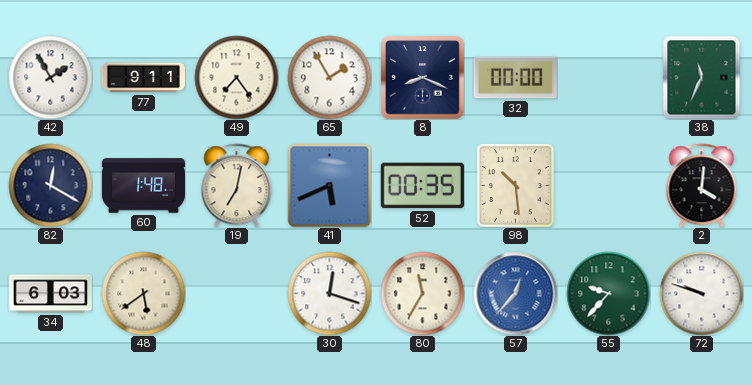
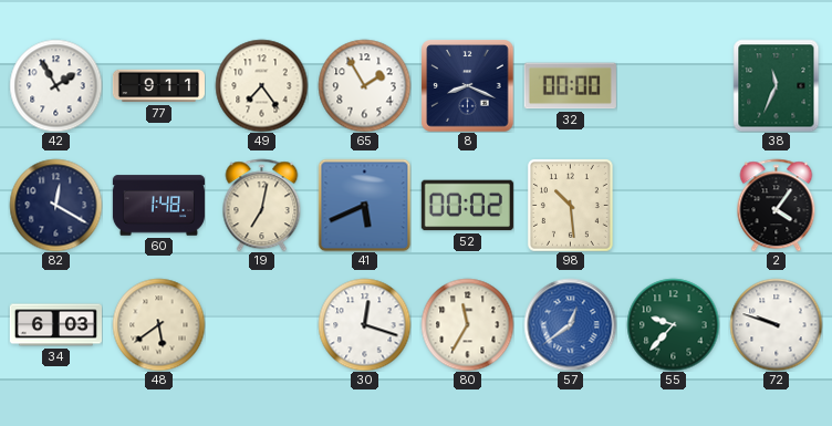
52: 00:35 -> 00:02 (467, 206)
2: 4:01 -> 4:06 (777, 205)
57: 12:37 -> 12:39 (570, 324)
